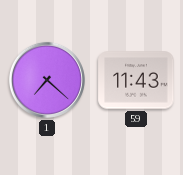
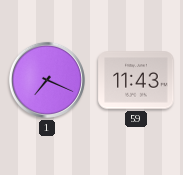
1: 7:22 -> 7:19 (47, 80)
